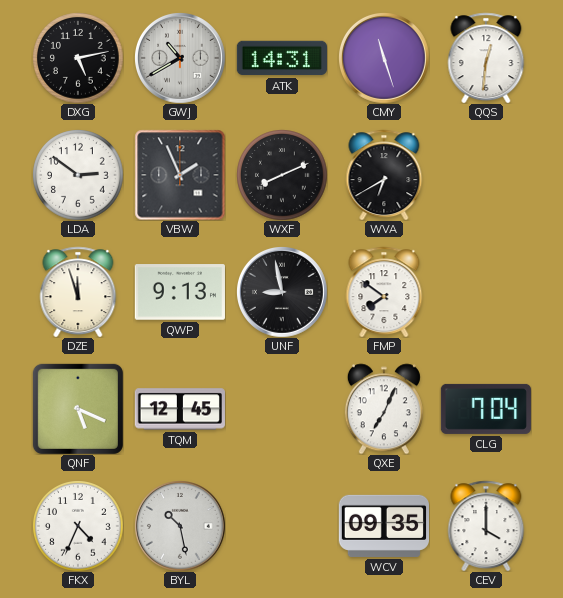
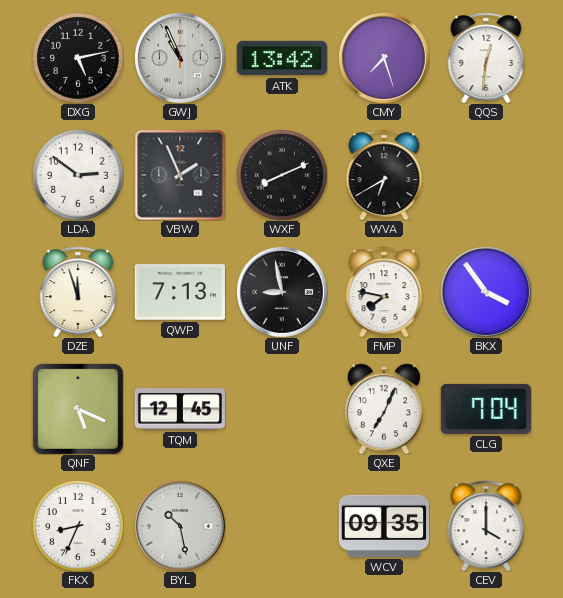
GWJ: 10:40 -> 10:56 (180, 58)
ATK: 14:31 -> 13:42 (281, 58)
CMY: 11:27 -> 7:27 (384, 58)
QWP: 9:13 -> 7:13 (180, 292)
FMP: 7:51 -> 7:47 (384, 292)
BKX: none -> 3:54 (486, 292)
FKX: 4:34 -> 8:34 (78, 526)
